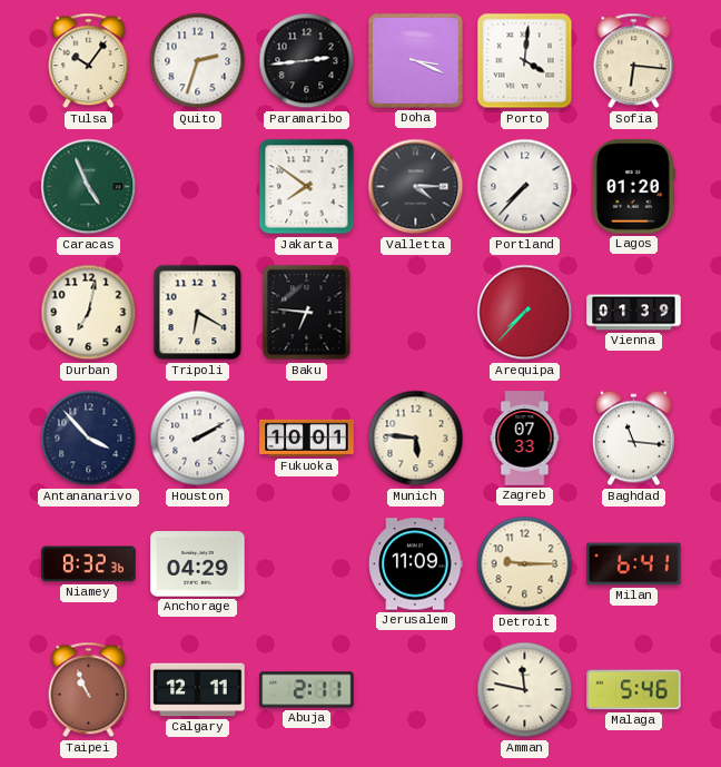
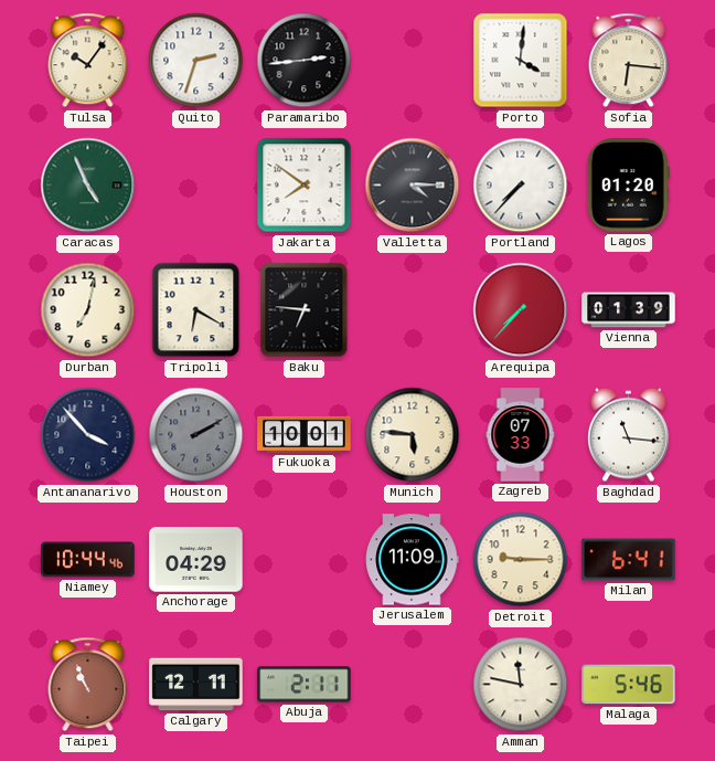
Doha: 3:19 -> none (415, 60)
Houston dial: white -> grey (196, 435)
Niamey: 8:32 -> 10:44 (88, 560)
